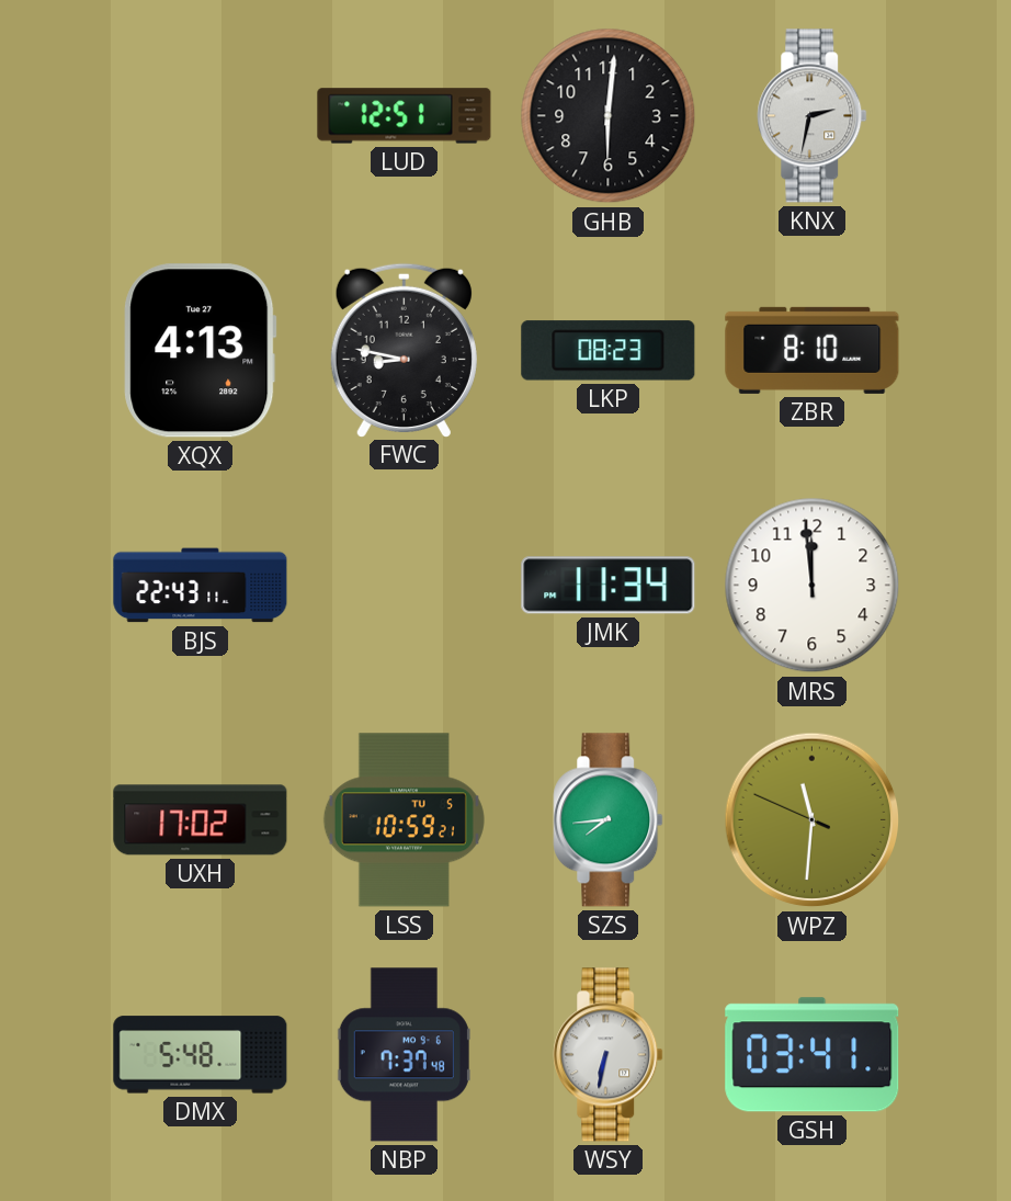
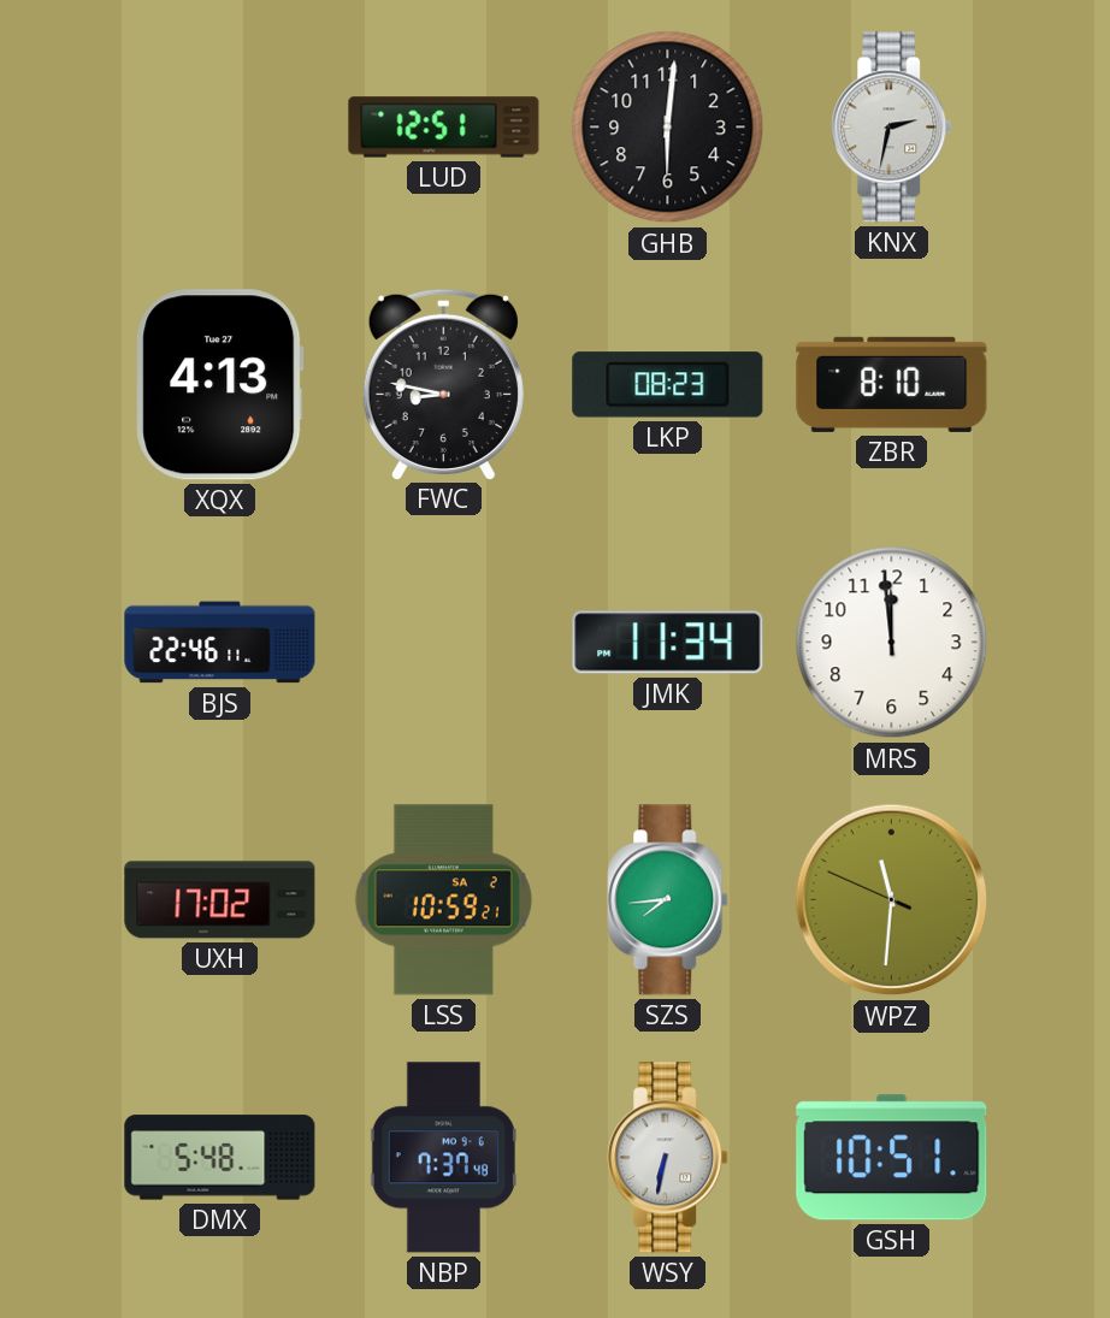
BJS: 22:43 -> 22:46 (220, 643)
LSS date: TU 5 -> SA 2 (443, 900)
GSH: 03:41 -> 10:51 (892, 1158)
